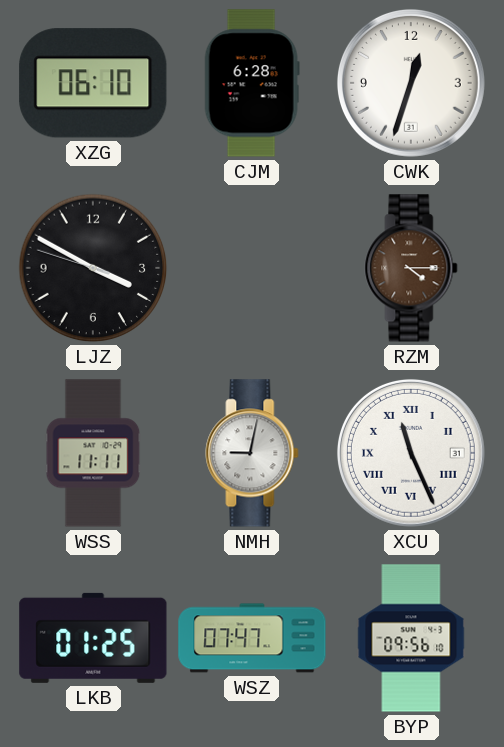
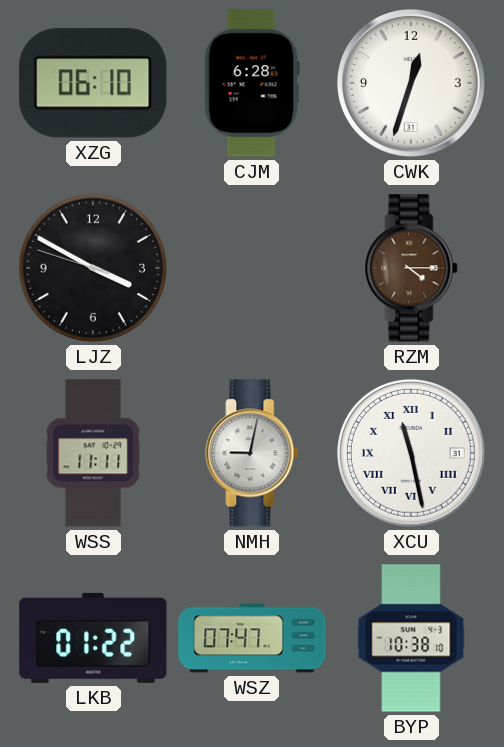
XCU: 11:26 -> 11:28 (411, 453)
LKB: 01:25 -> 01:22 (93, 638)
BYP: 09:56 -> 10:38 (411, 638)
